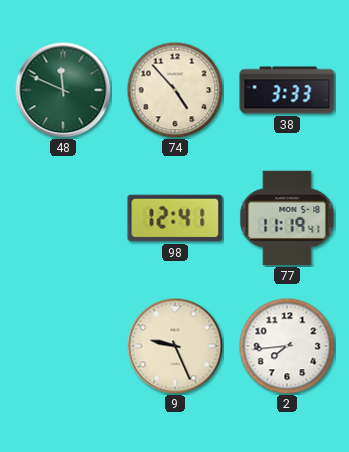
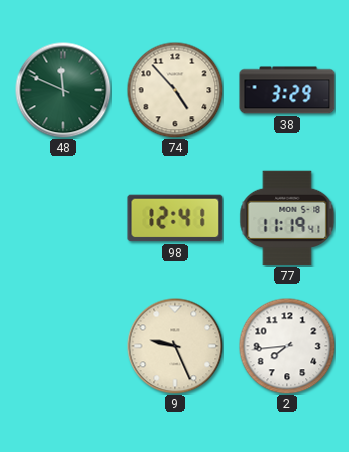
38: 3:33 -> 3:29 (287, 90)
